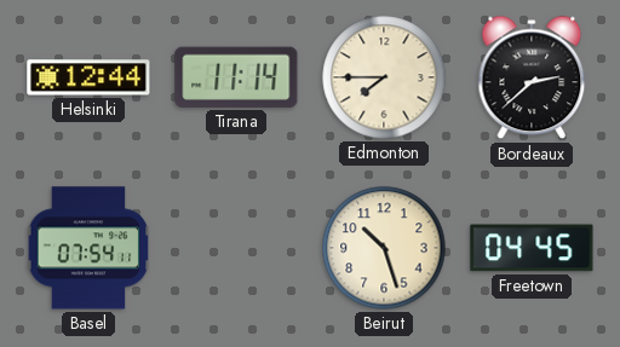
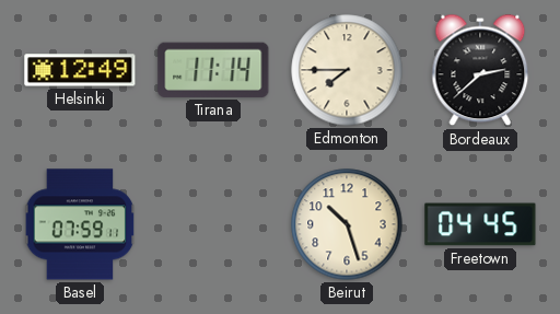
Helsinki: 12:44 -> 12:49 (80, 70)
Basel: 07:54 -> 07:59 (80, 224)
